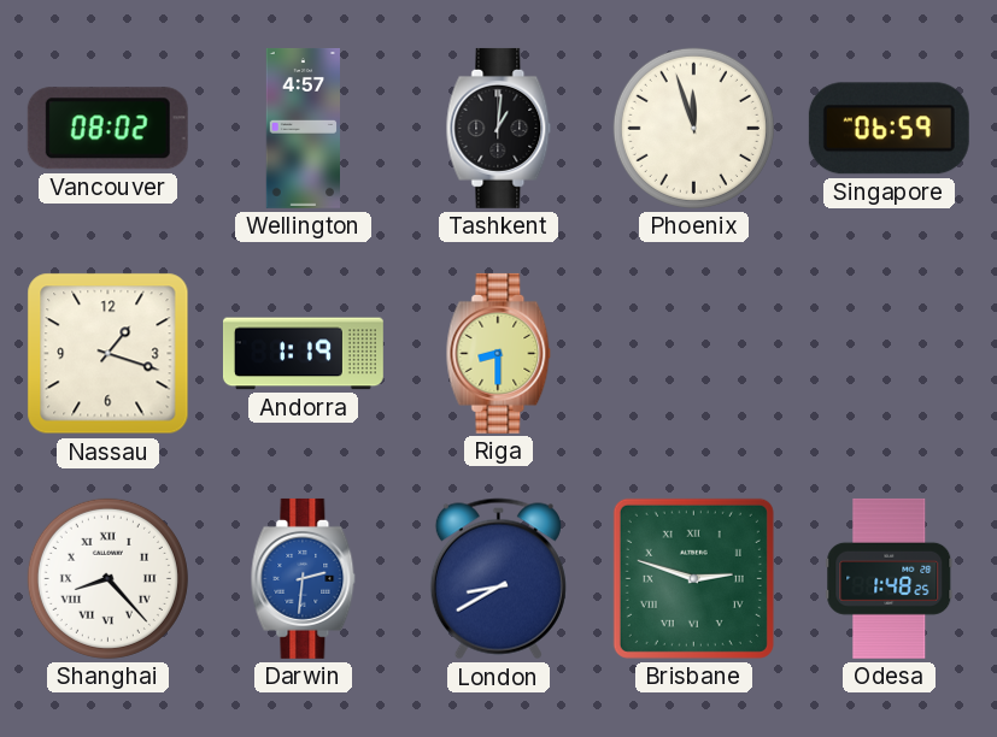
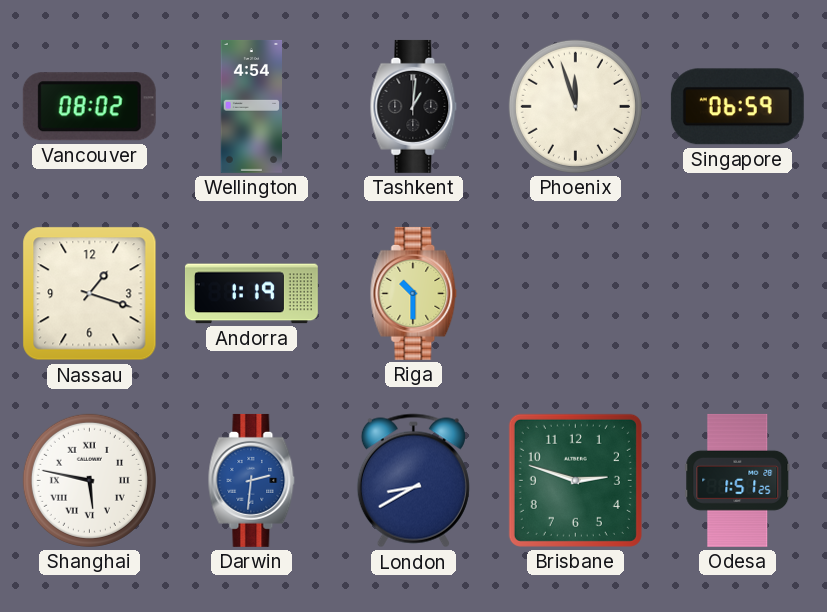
Wellington: 4:57 -> 4:54 (251, 106)
Riga: 8:30 -> 10:30 (414, 293)
Shanghai: 8:23 -> 5:47 (89, 480)
Brisbane numerals: Roman -> Arabic (575, 480)
Odesa: 1:48 -> 1:51 (738, 480)
